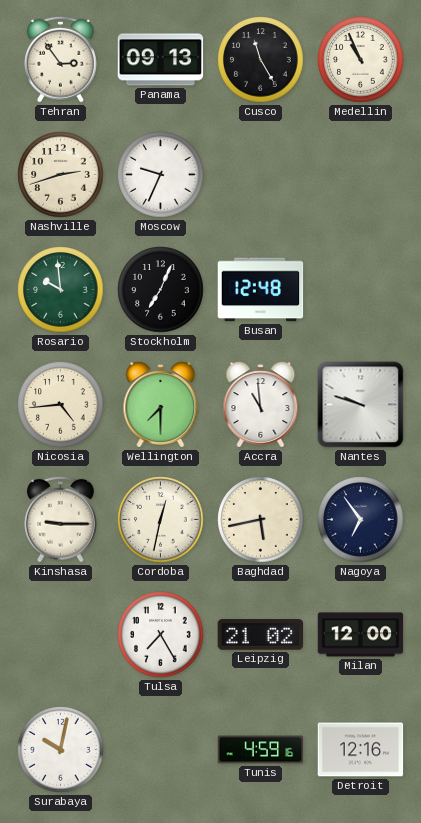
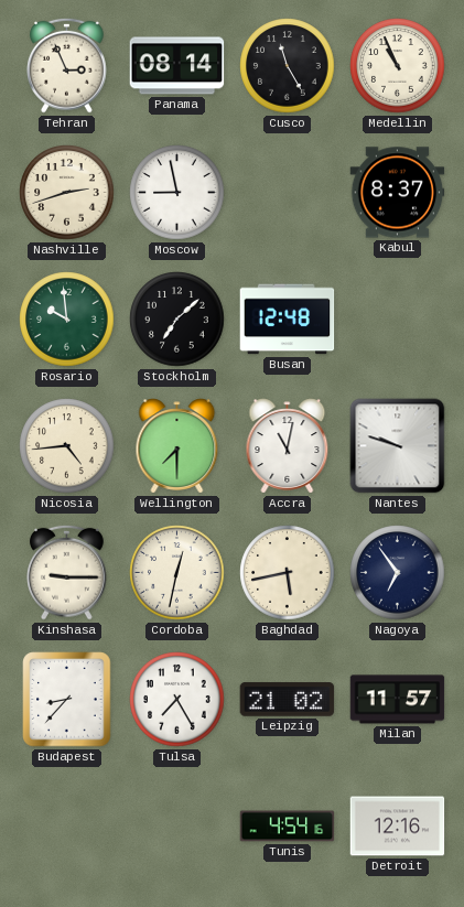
Tehran: 2:54 -> 2:56 (67, 65)
Panama: 09:13 -> 08:14 (177, 66)
Moscow: 9:34 -> 8:58 (177, 193)
Kabul: none -> 8:37 (398, 193)
Stockholm: 7:04 -> 7:08 (177, 320)
Accra: 10:59 -> 11:02 (288, 446)
Budapest: none -> 8:37 (67, 700)
Milan: 12:00 -> 11:57 (398, 700)
Surabaya: 10:02 -> none (61, 750)
Tunis: 4:59 -> 4:54 (288, 827)
